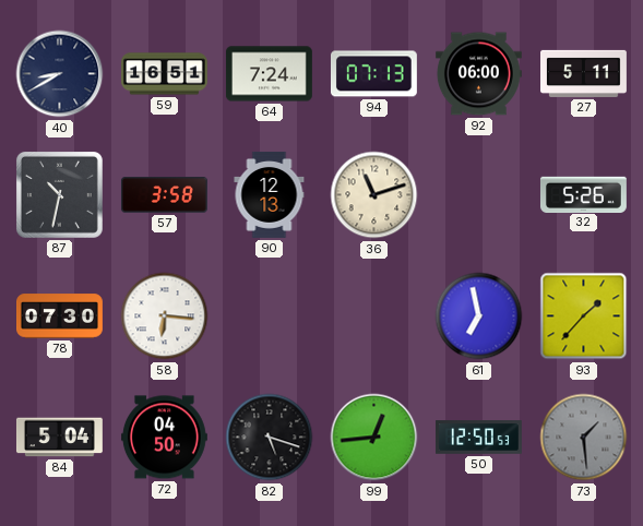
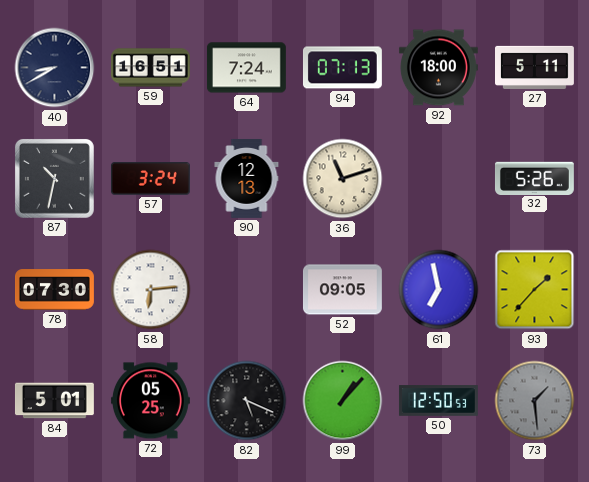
92: 06:00 -> 18:00 (438, 68)
57: 3:58 -> 3:24 (150, 179)
58: 6:16 -> 6:14 (151, 290)
52: none -> 09:05 (342, 290)
84: 5:04 -> 5:01 (54, 401)
72: 04:50 -> 05:25 (150, 401)
82: 5:18 -> 5:19 (247, 401)
99: 12:44 -> 1:07 (343, 401)
